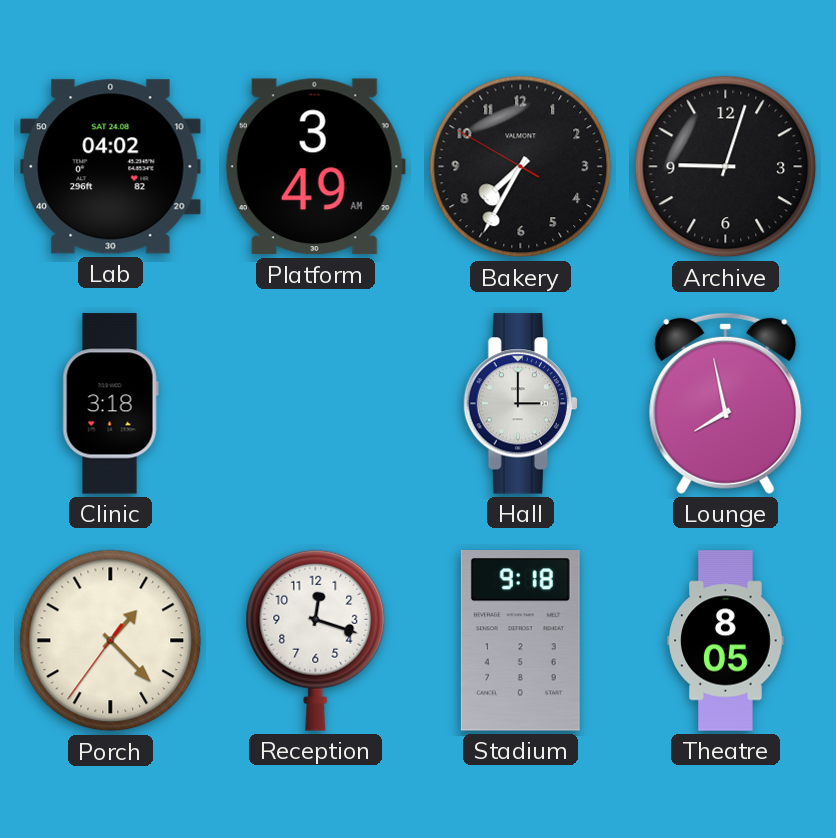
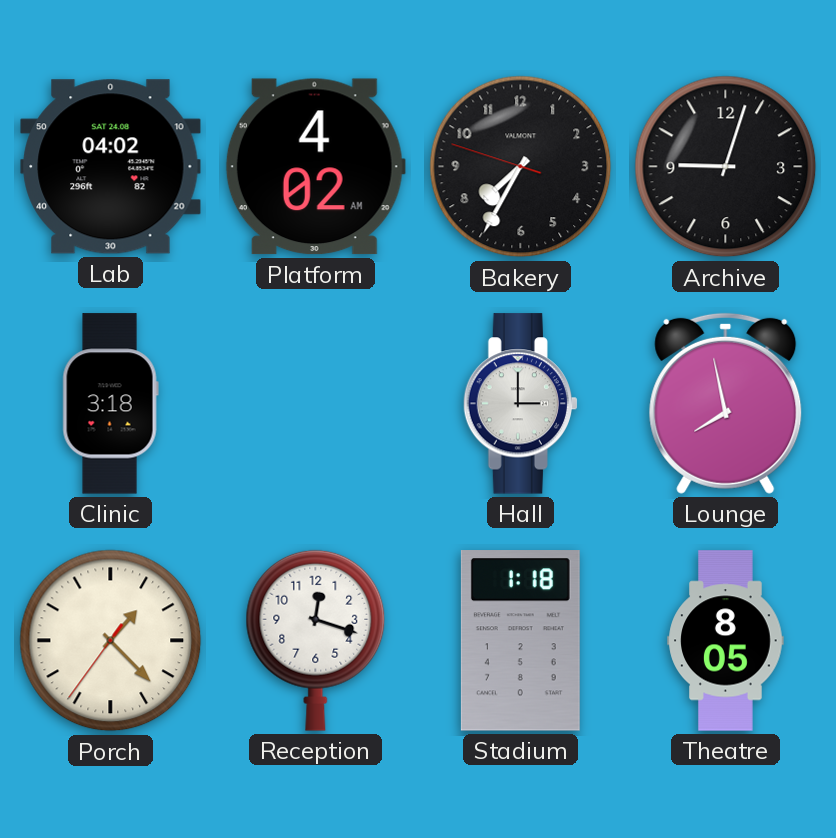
Platform: 3:49 -> 4:02 (315, 167)
Bakery: 7:34:50 -> 7:34:48 (521, 167)
Stadium: 9:18 -> 1:18 (520, 641)
